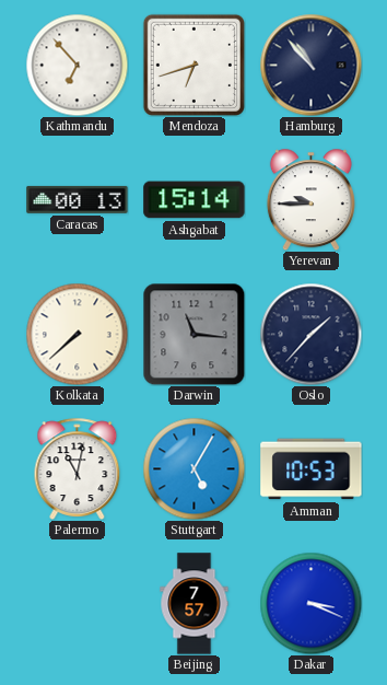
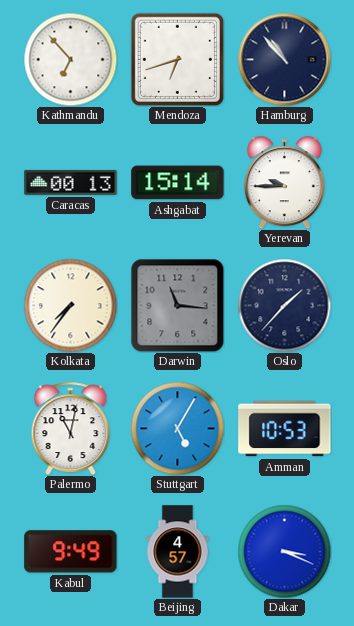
Kolkata: 7:38 -> 7:36 (70, 305)
Kabul: none -> 9:49 (71, 552)
Beijing: 7:57 -> 4:57 (178, 552)
